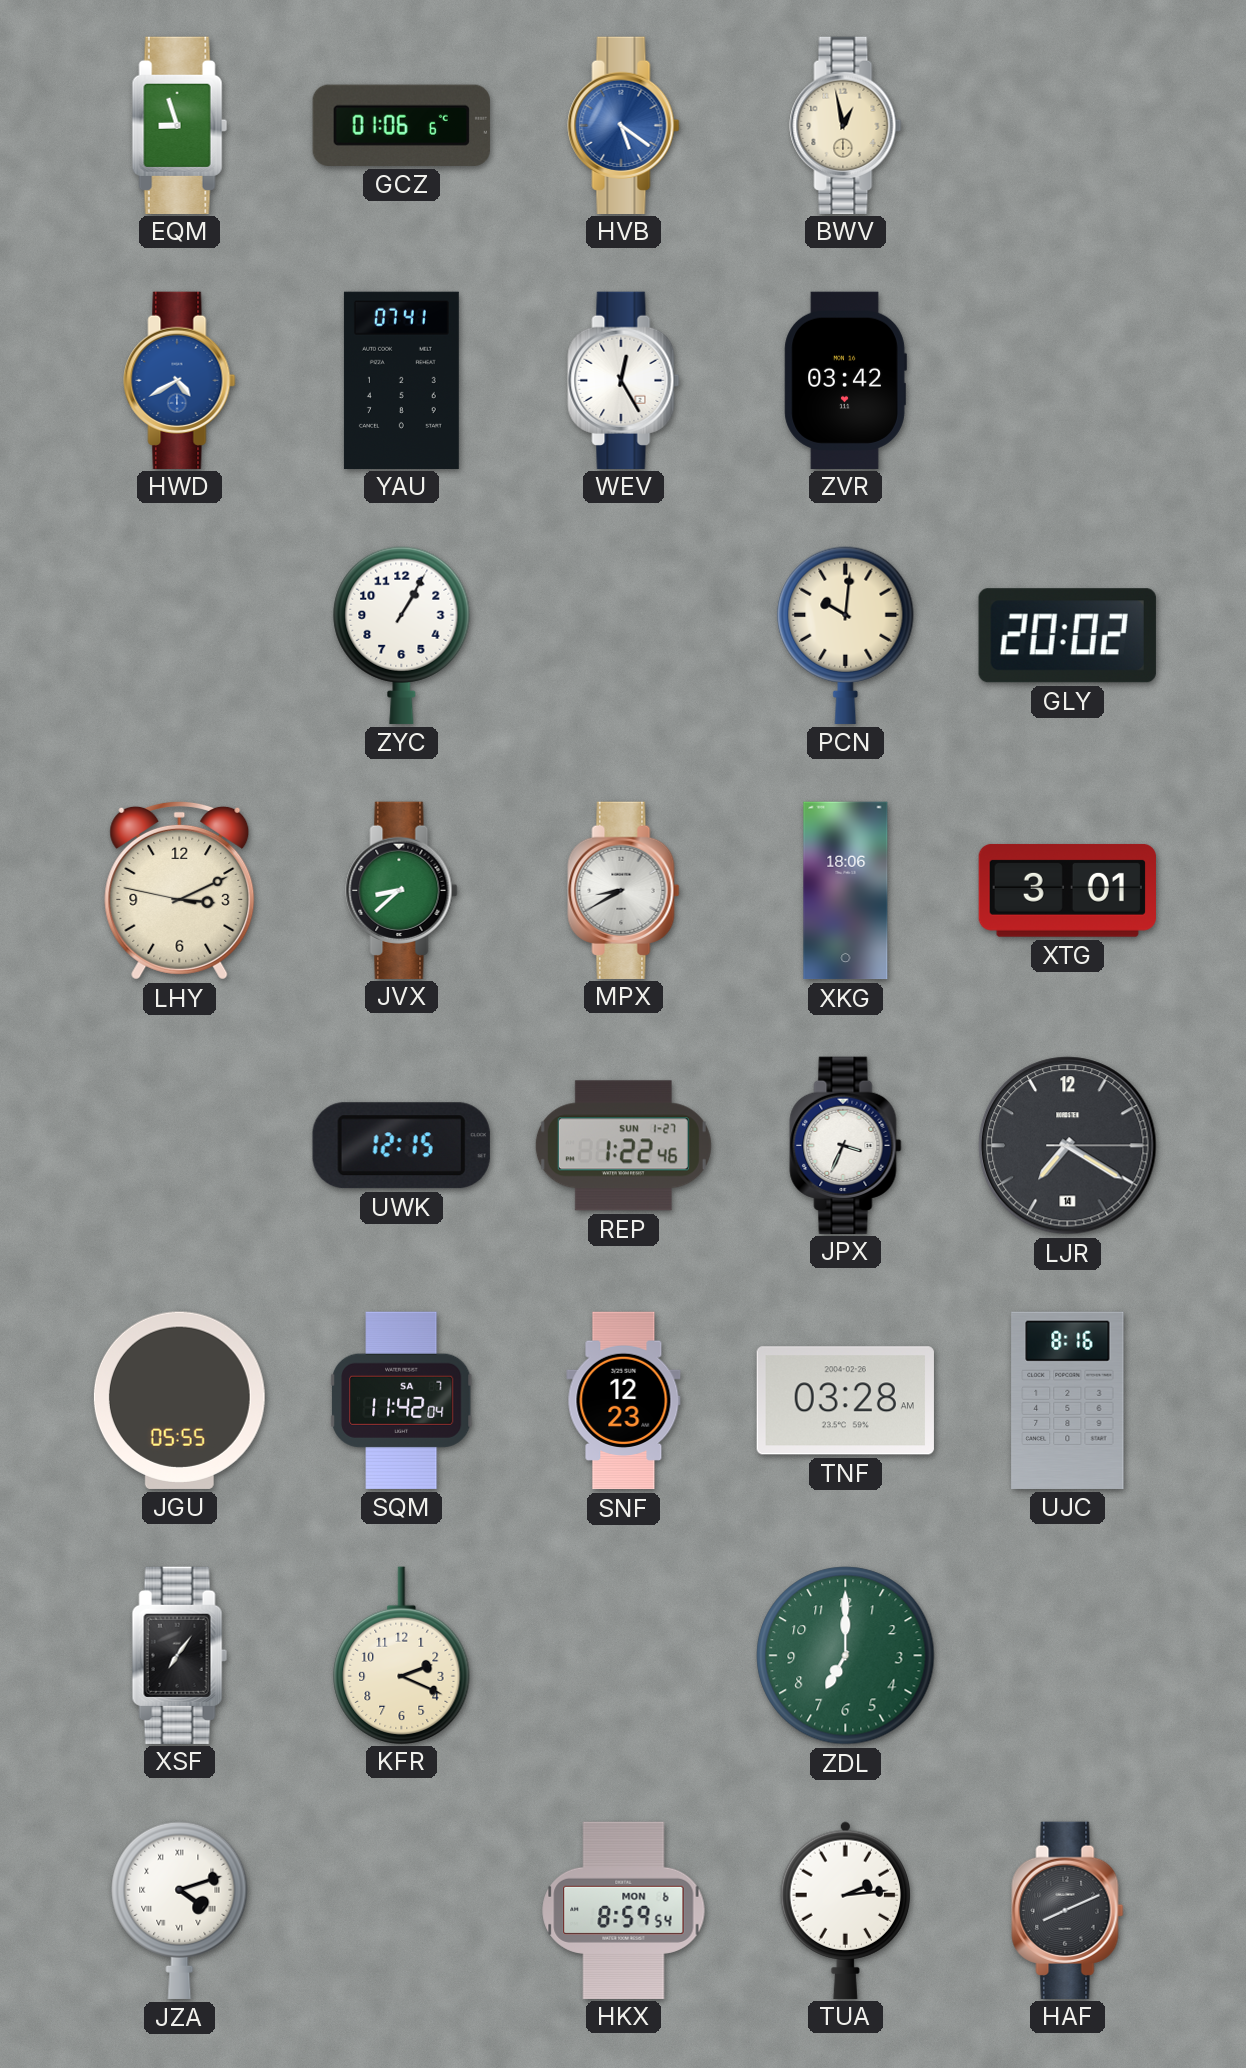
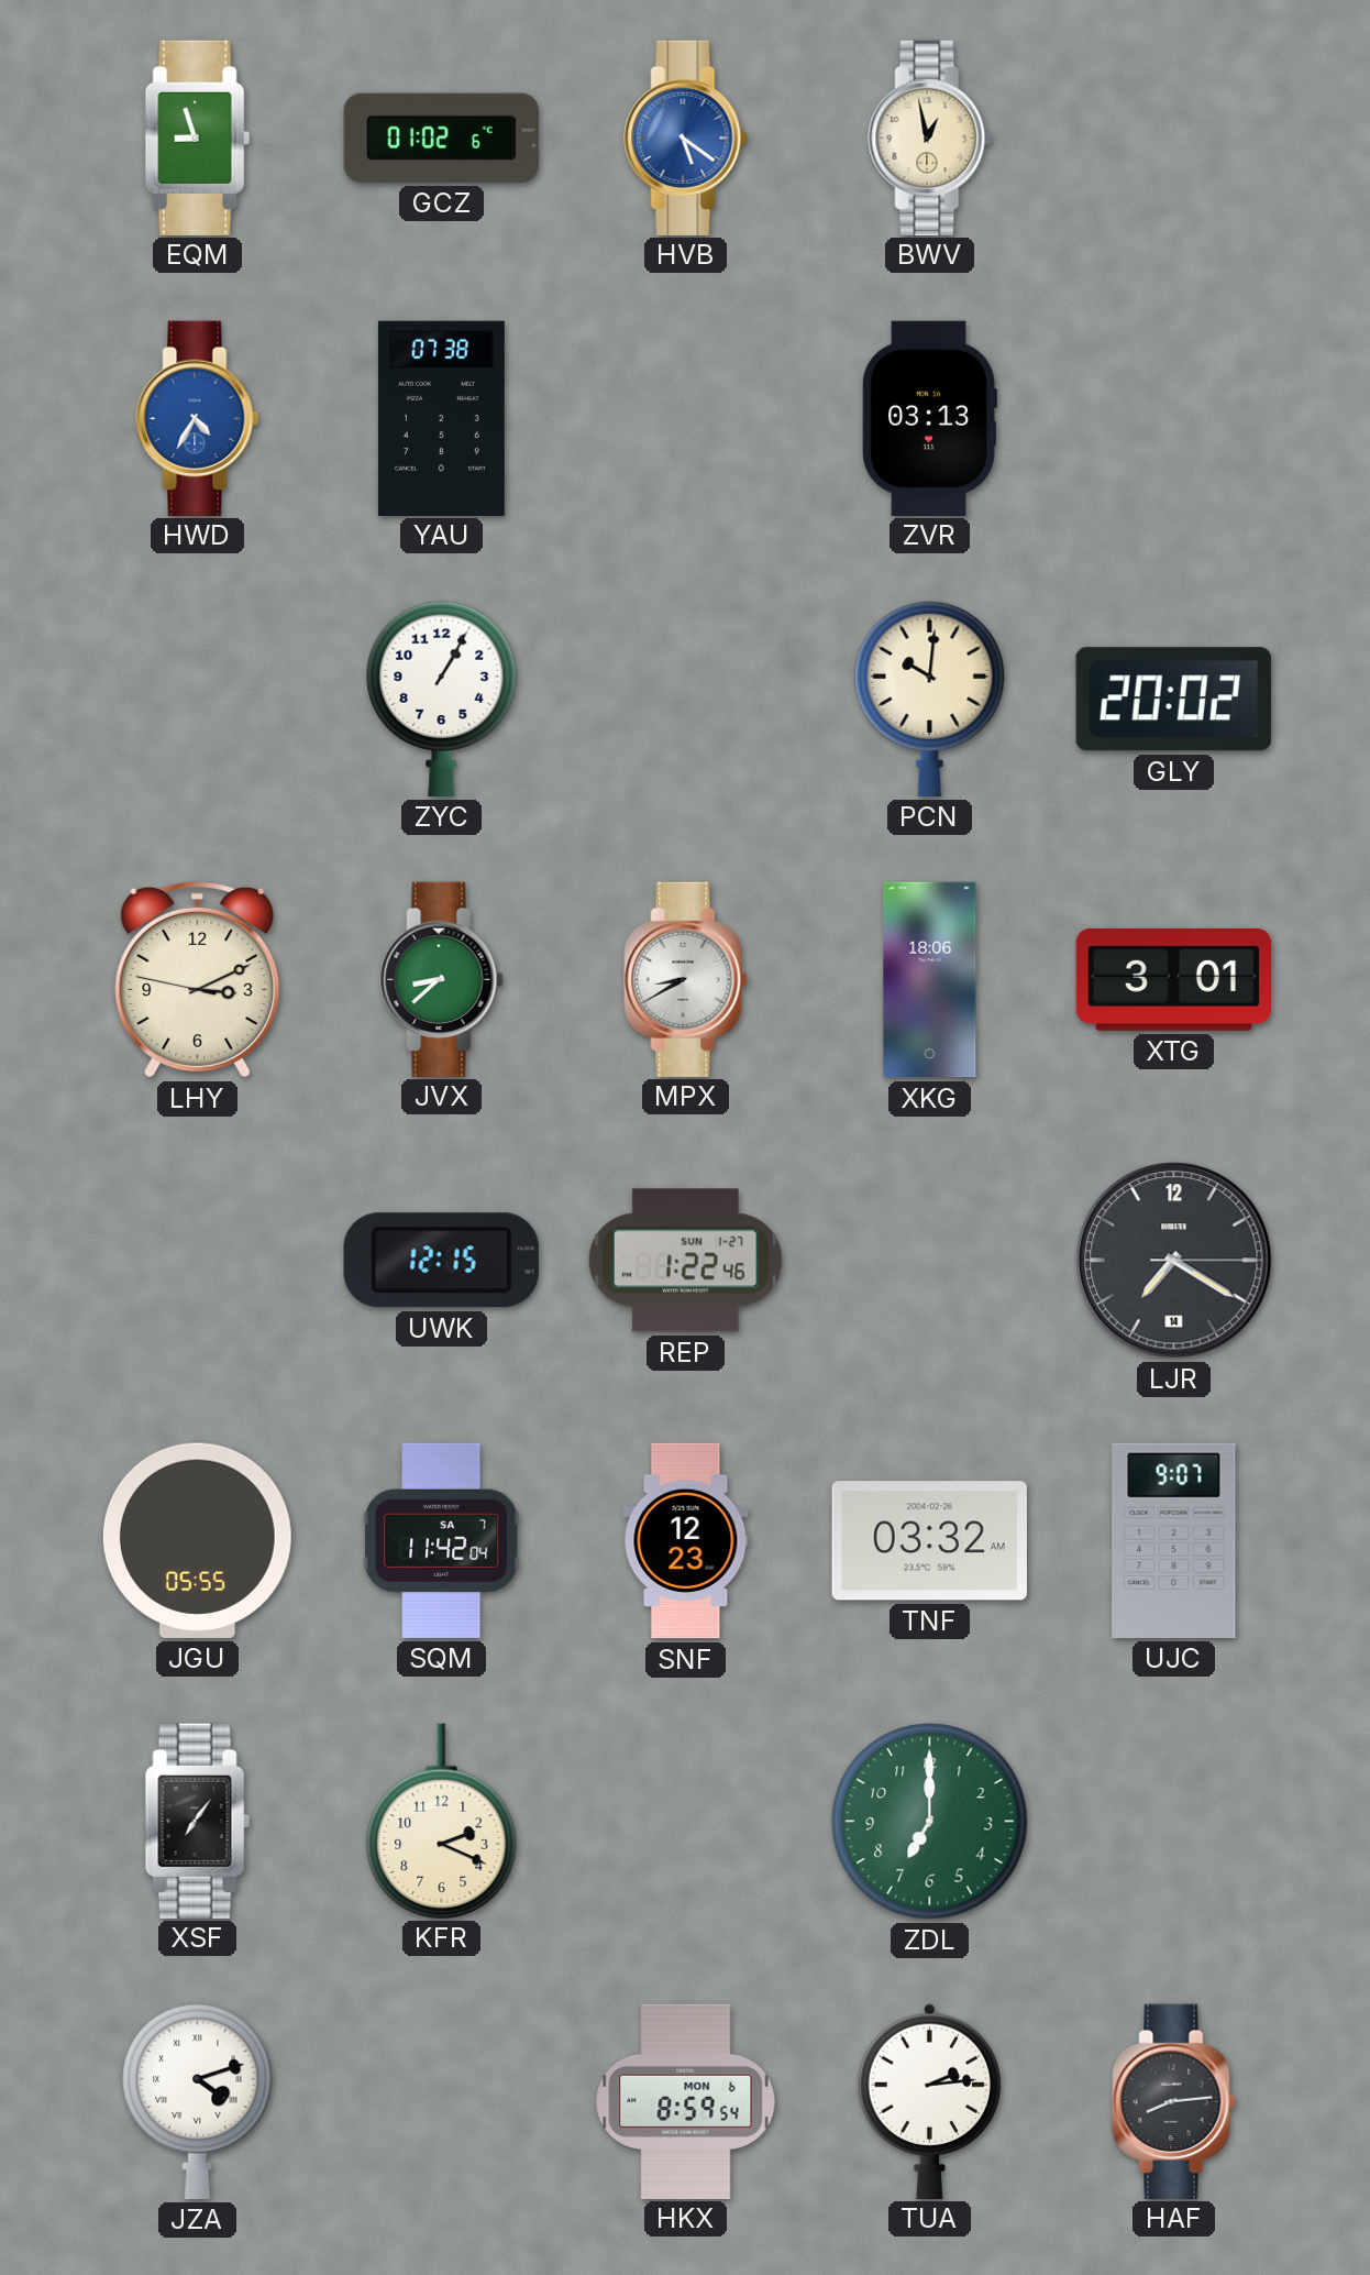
GCZ: 01:06 -> 01:02 (441, 138)
HWD: 4:40 -> 4:35 (198, 418)
YAU: 07:41 -> 07:38 (441, 418)
WEV: 12:25 -> none (624, 380)
ZVR: 03:42 -> 03:13 (929, 418)
JPX: 3:34 -> none (846, 1145)
TNF: 03:28 -> 03:32 (929, 1541)
UJC: 8:16 -> 9:07 (1174, 1540)
HAF: 8:11 -> 8:14 (1174, 2101)
